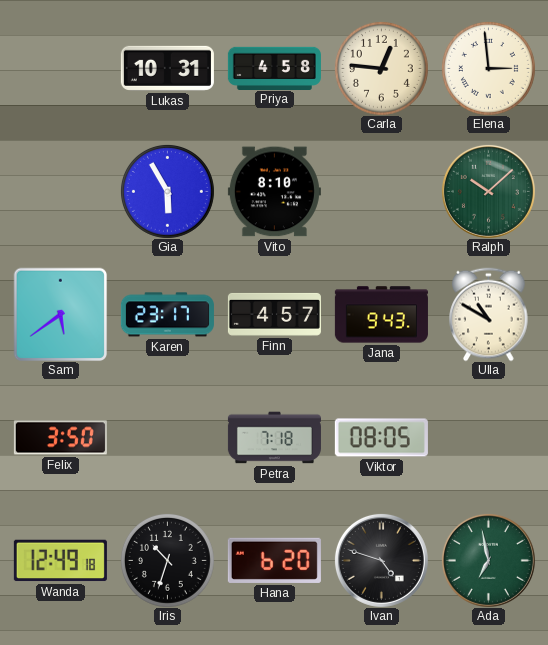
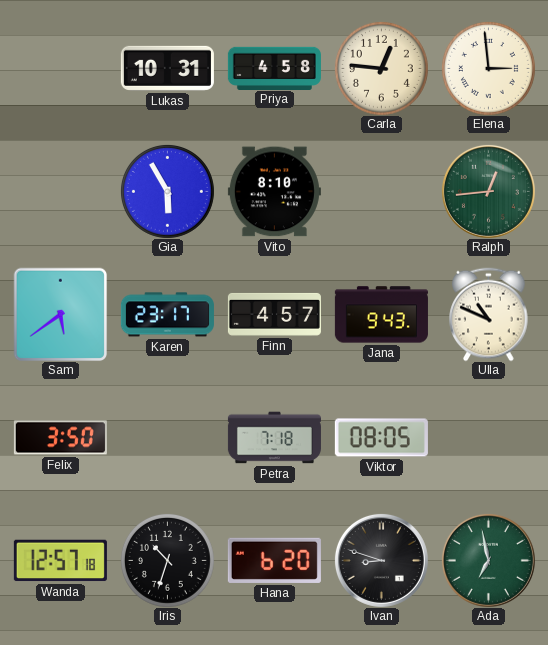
Ralph: 10:08 -> 12:44 (488, 191)
Ulla: 10:50 -> 10:49 (489, 314)
Wanda: 12:49 -> 12:57 (60, 561)
Ivan: 4:48 -> 8:48 (381, 560)
